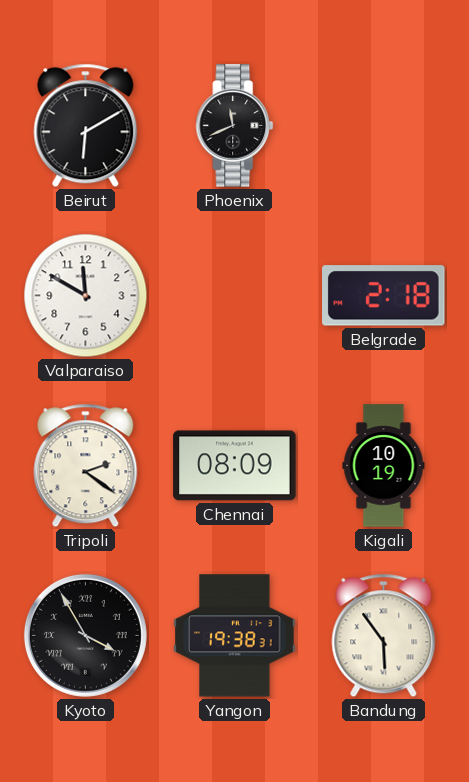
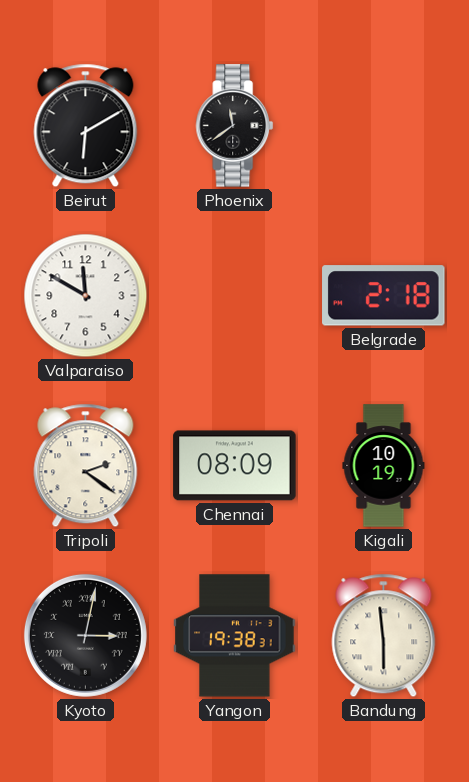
Phoenix: 11:41 -> 11:39 (235, 126)
Kyoto: 3:55 -> 3:02 (85, 635)
Bandung: 5:54 -> 5:59 (384, 636)
